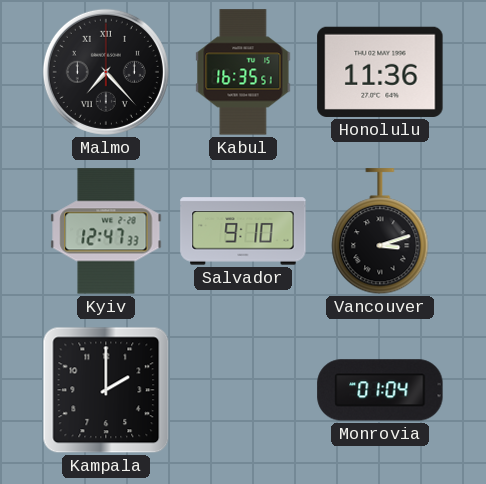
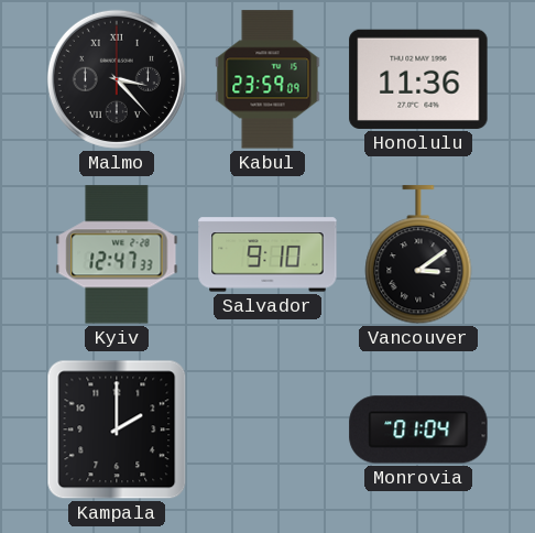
Malmo: 7:23 -> 3:23 (117, 79)
Kabul: 16:35 -> 23:59 (267, 79)
Vancouver: 3:12 -> 3:09 (418, 255)
